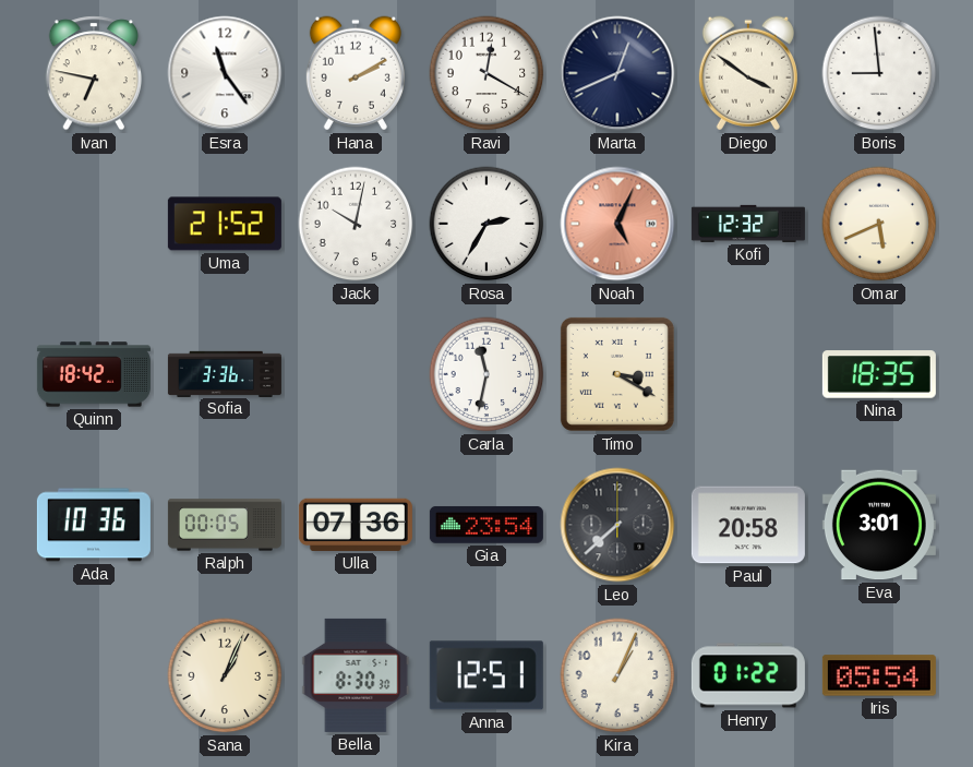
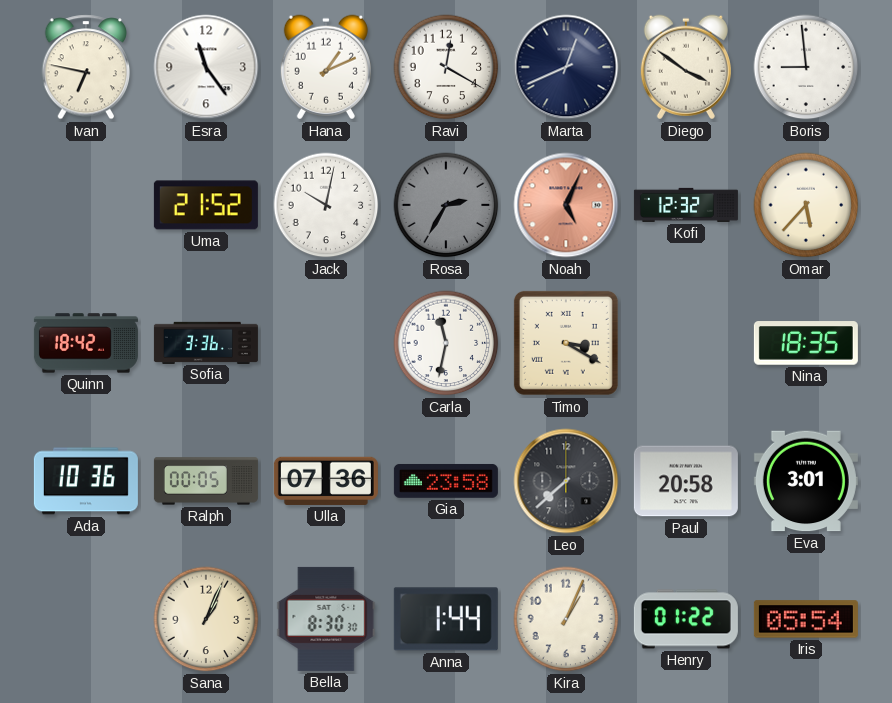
Hana: 2:10 -> 1:11 (326, 67)
Rosa dial: white -> grey (446, 205)
Omar: 5:41 -> 5:37 (806, 205)
Gia: 23:54 -> 23:58 (446, 481)
Anna: 12:51 -> 1:44 (446, 619)
